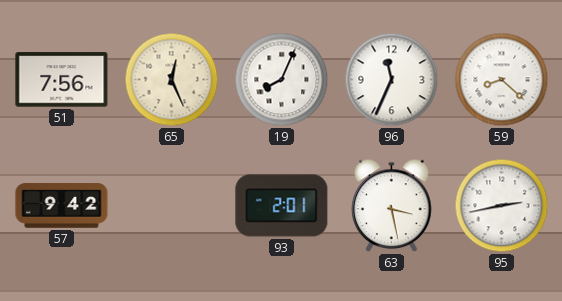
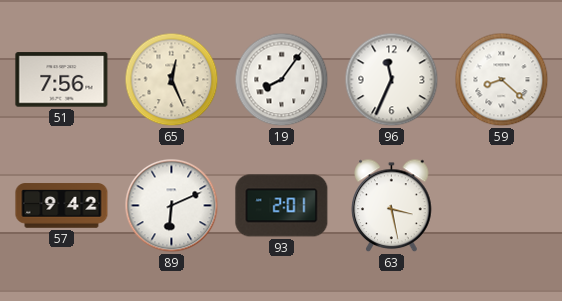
19: 8:04 -> 8:06 (282, 80)
89: none -> 6:11 (172, 206)
95: 2:43 -> none (502, 206)
